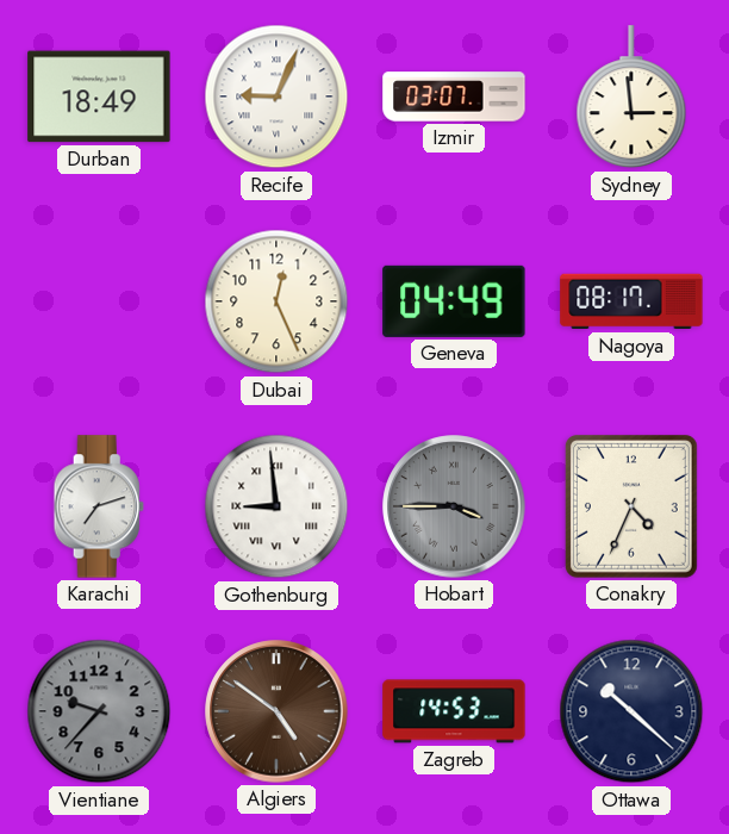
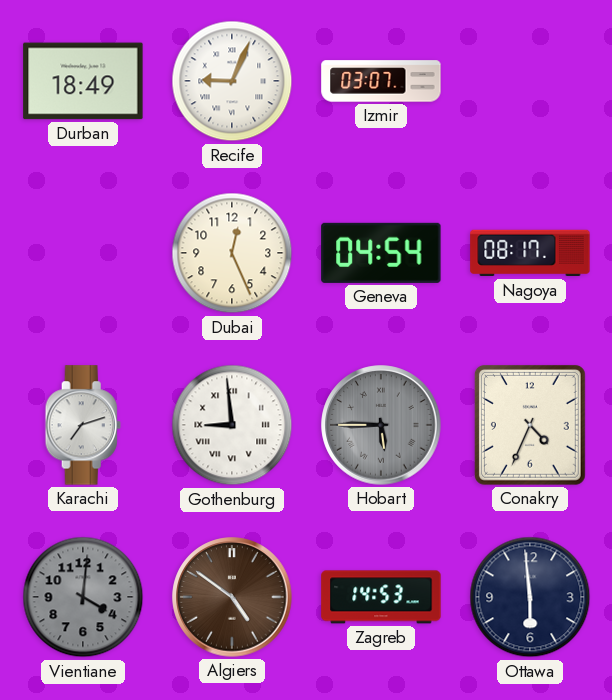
Sydney: 2:59 -> none (631, 98)
Geneva: 04:49 -> 04:54 (381, 253)
Hobart: 3:45 -> 5:45 (381, 425)
Vientiane: 9:37 -> 4:01 (83, 597)
Ottawa: 10:22 -> 5:59 (530, 597)
